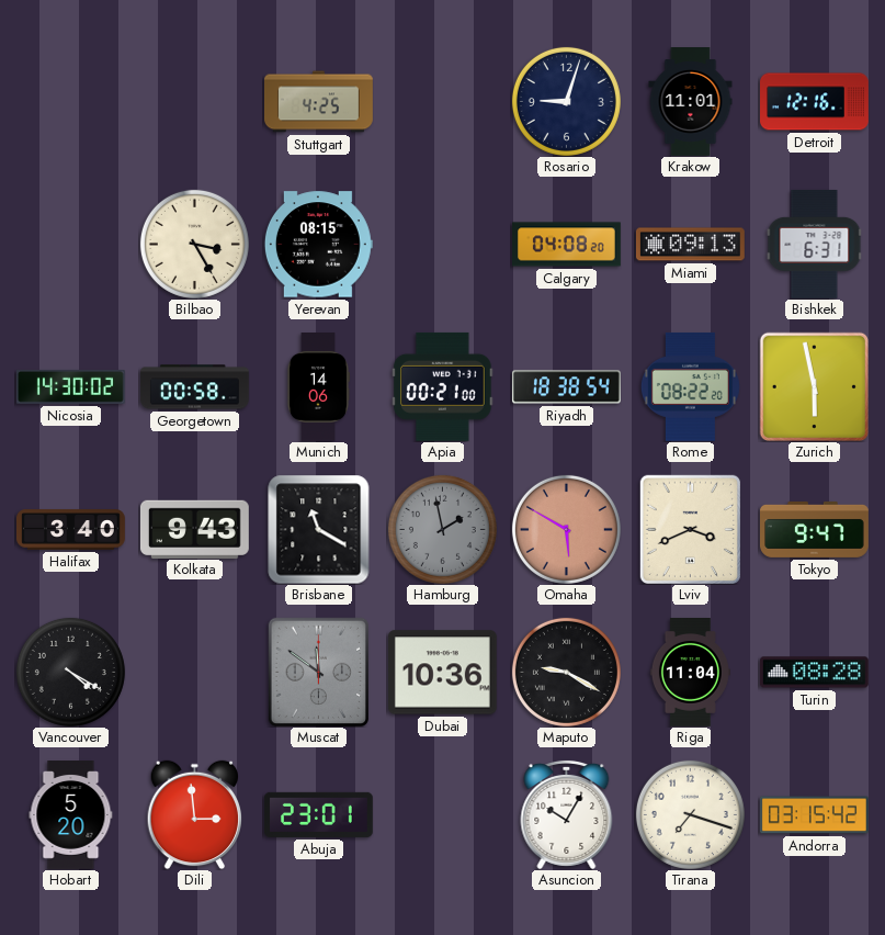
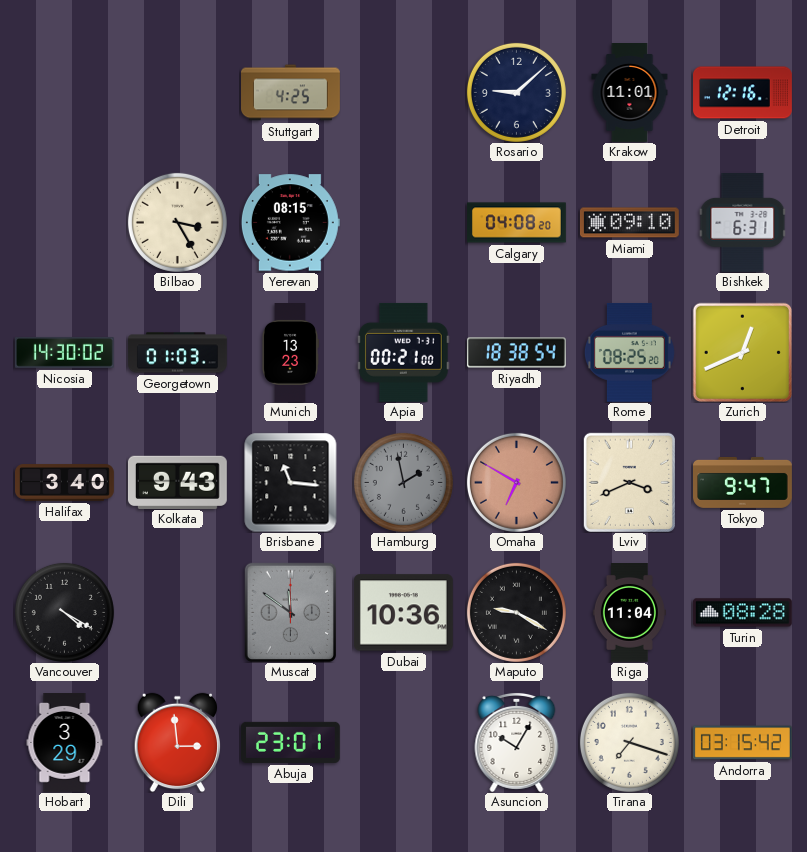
Rosario: 9:03 -> 9:08 (516, 92)
Miami: 09:13 -> 09:10 (629, 223)
Georgetown: 00:58 -> 01:03 (177, 353)
Munich: 14:06 -> 13:23 (290, 353)
Rome: 08:22 -> 08:25 (629, 352)
Zurich: 5:58 -> 12:41 (742, 352)
Brisbane: 11:20 -> 11:16 (291, 482)
Omaha: 5:50 -> 6:50 (516, 482)
Hobart: 5:20 -> 3:29 (65, 743)
